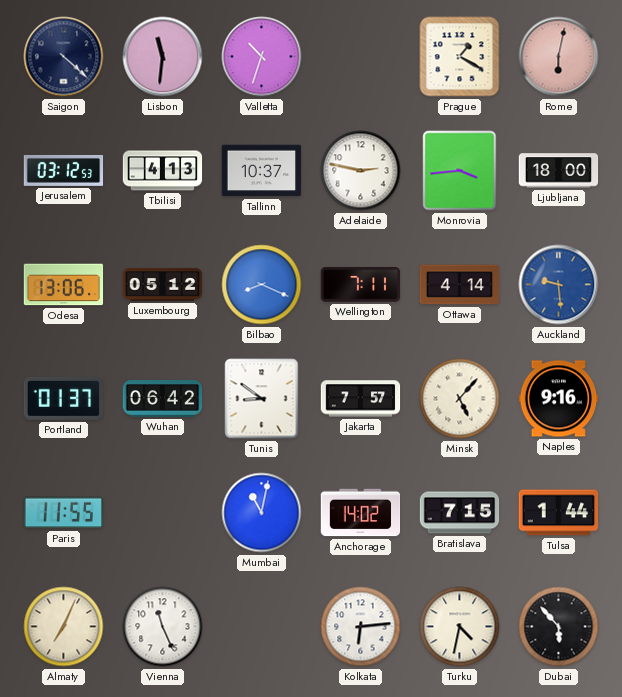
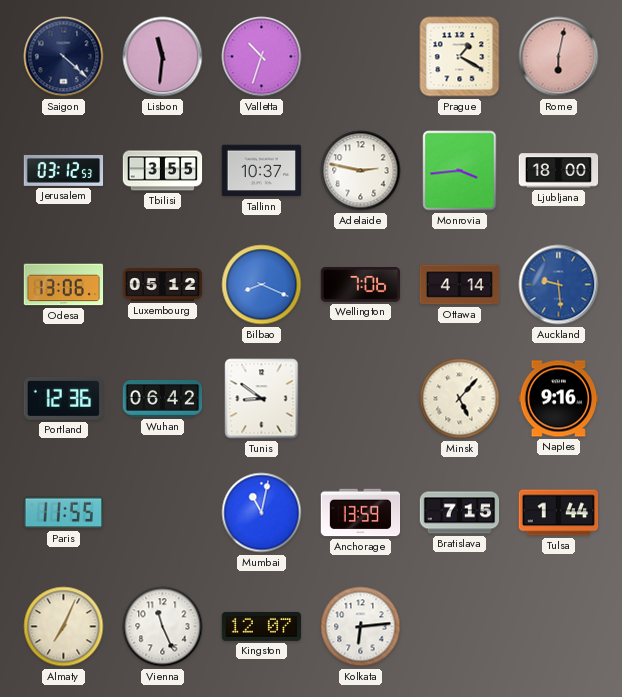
Tbilisi: 4:13 -> 3:55 (163, 171)
Wellington: 7:11 -> 7:06 (361, 285)
Portland: 01:37 -> 12:36 (63, 398)
Jakarta: 7:57 -> none (361, 399)
Anchorage: 14:02 -> 13:59 (361, 513)
Kingston: none -> 12:07 (262, 626)
Turku: 4:32 -> none (460, 627)
Dubai: 5:53 -> none (559, 627)
